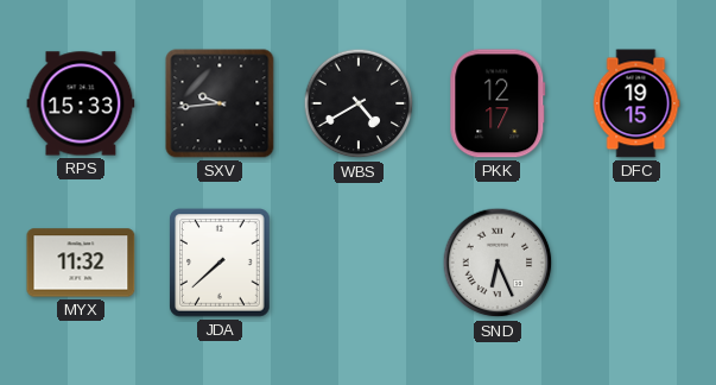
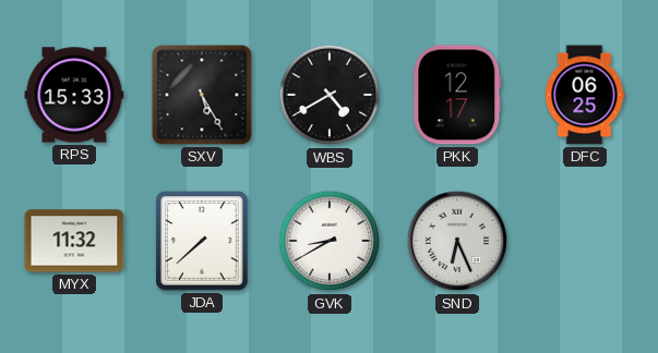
SXV: 9:44 -> 5:25 (202, 95)
DFC: 19:15 -> 06:25 (585, 95)
GVK: none -> 8:40 (330, 241)
